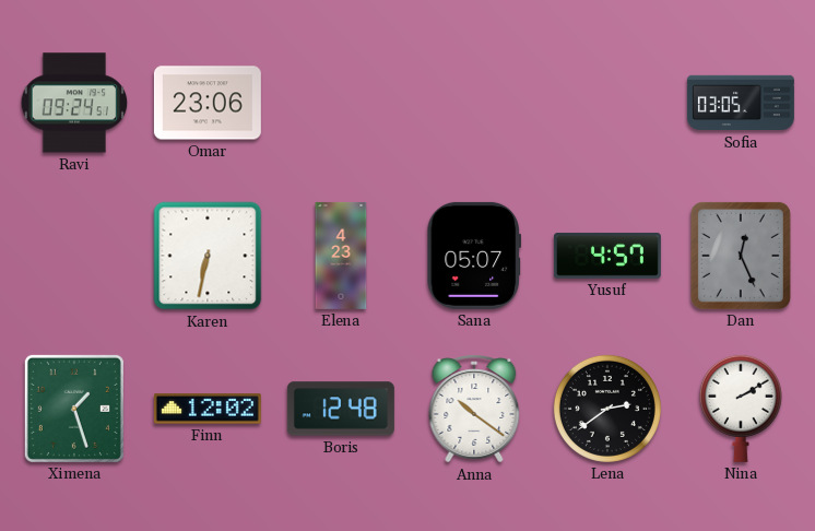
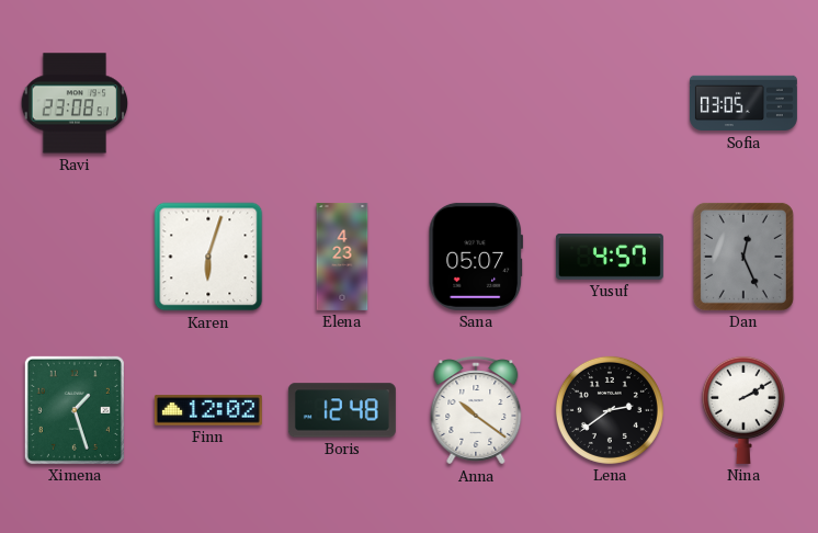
Ravi: 09:24 -> 23:08 (75, 103)
Omar: 23:06 -> none (208, 103)
Karen: 6:32 -> 6:03 (208, 257)
